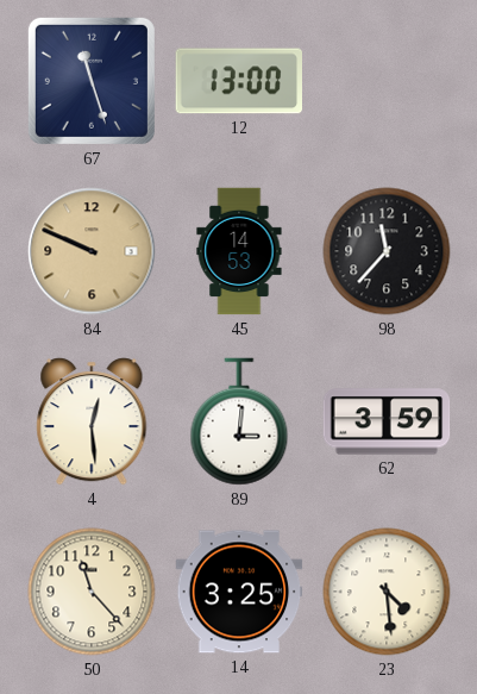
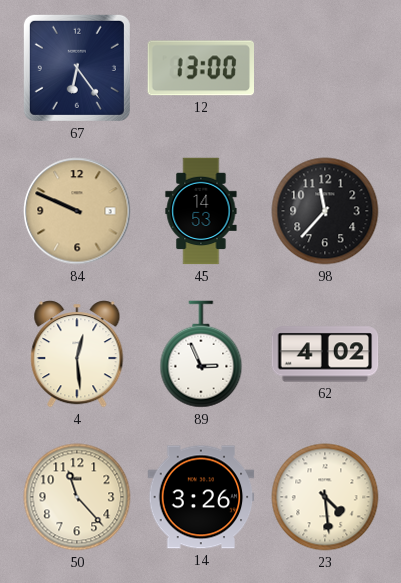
67: 11:27 -> 6:24 (77, 68)
89: 3:01 -> 2:56 (201, 354)
62: 3:59 -> 4:02 (325, 354)
14: 3:25 -> 3:26 (201, 497)
